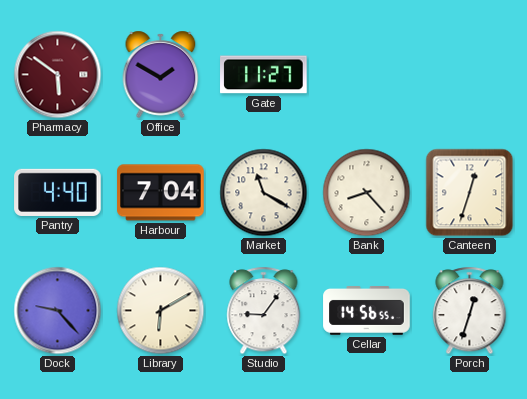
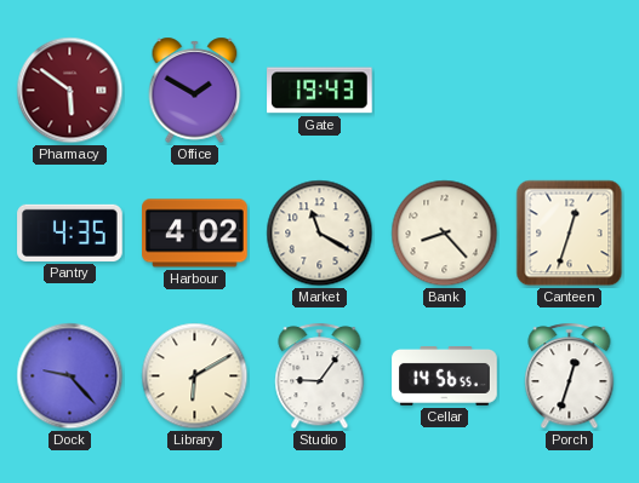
Gate: 11:27 -> 19:43 (320, 91)
Pantry: 4:40 -> 4:35 (70, 232)
Harbour: 7:04 -> 4:02 (195, 234)
